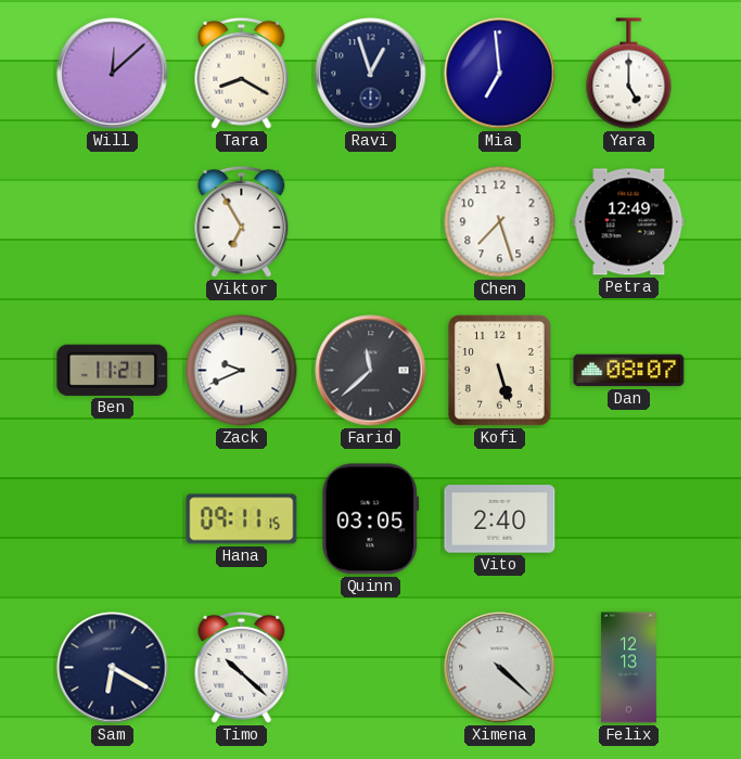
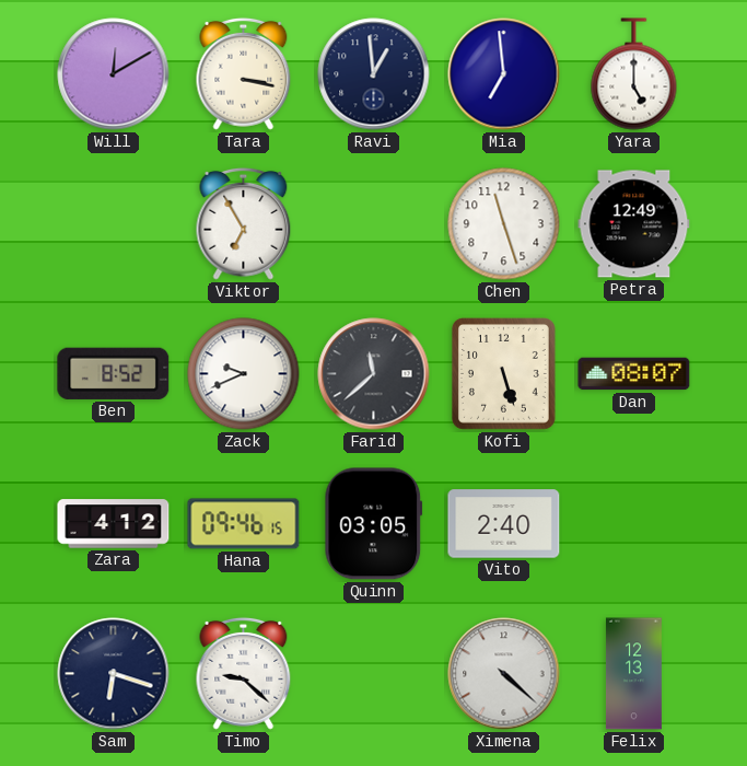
Will: 12:08 -> 12:10 (114, 74)
Tara: 8:20 -> 3:17 (244, 73)
Ravi: 12:57 -> 12:59 (374, 74)
Chen: 7:27 -> 11:27 (504, 224)
Ben: 11:21 -> 8:52 (114, 373)
Zara: none -> 4:12 (114, 524)
Hana: 09:11 -> 09:46 (244, 524)
Sam: 6:20 -> 6:18 (114, 674)
Timo: 10:22 -> 9:22 (244, 673)
